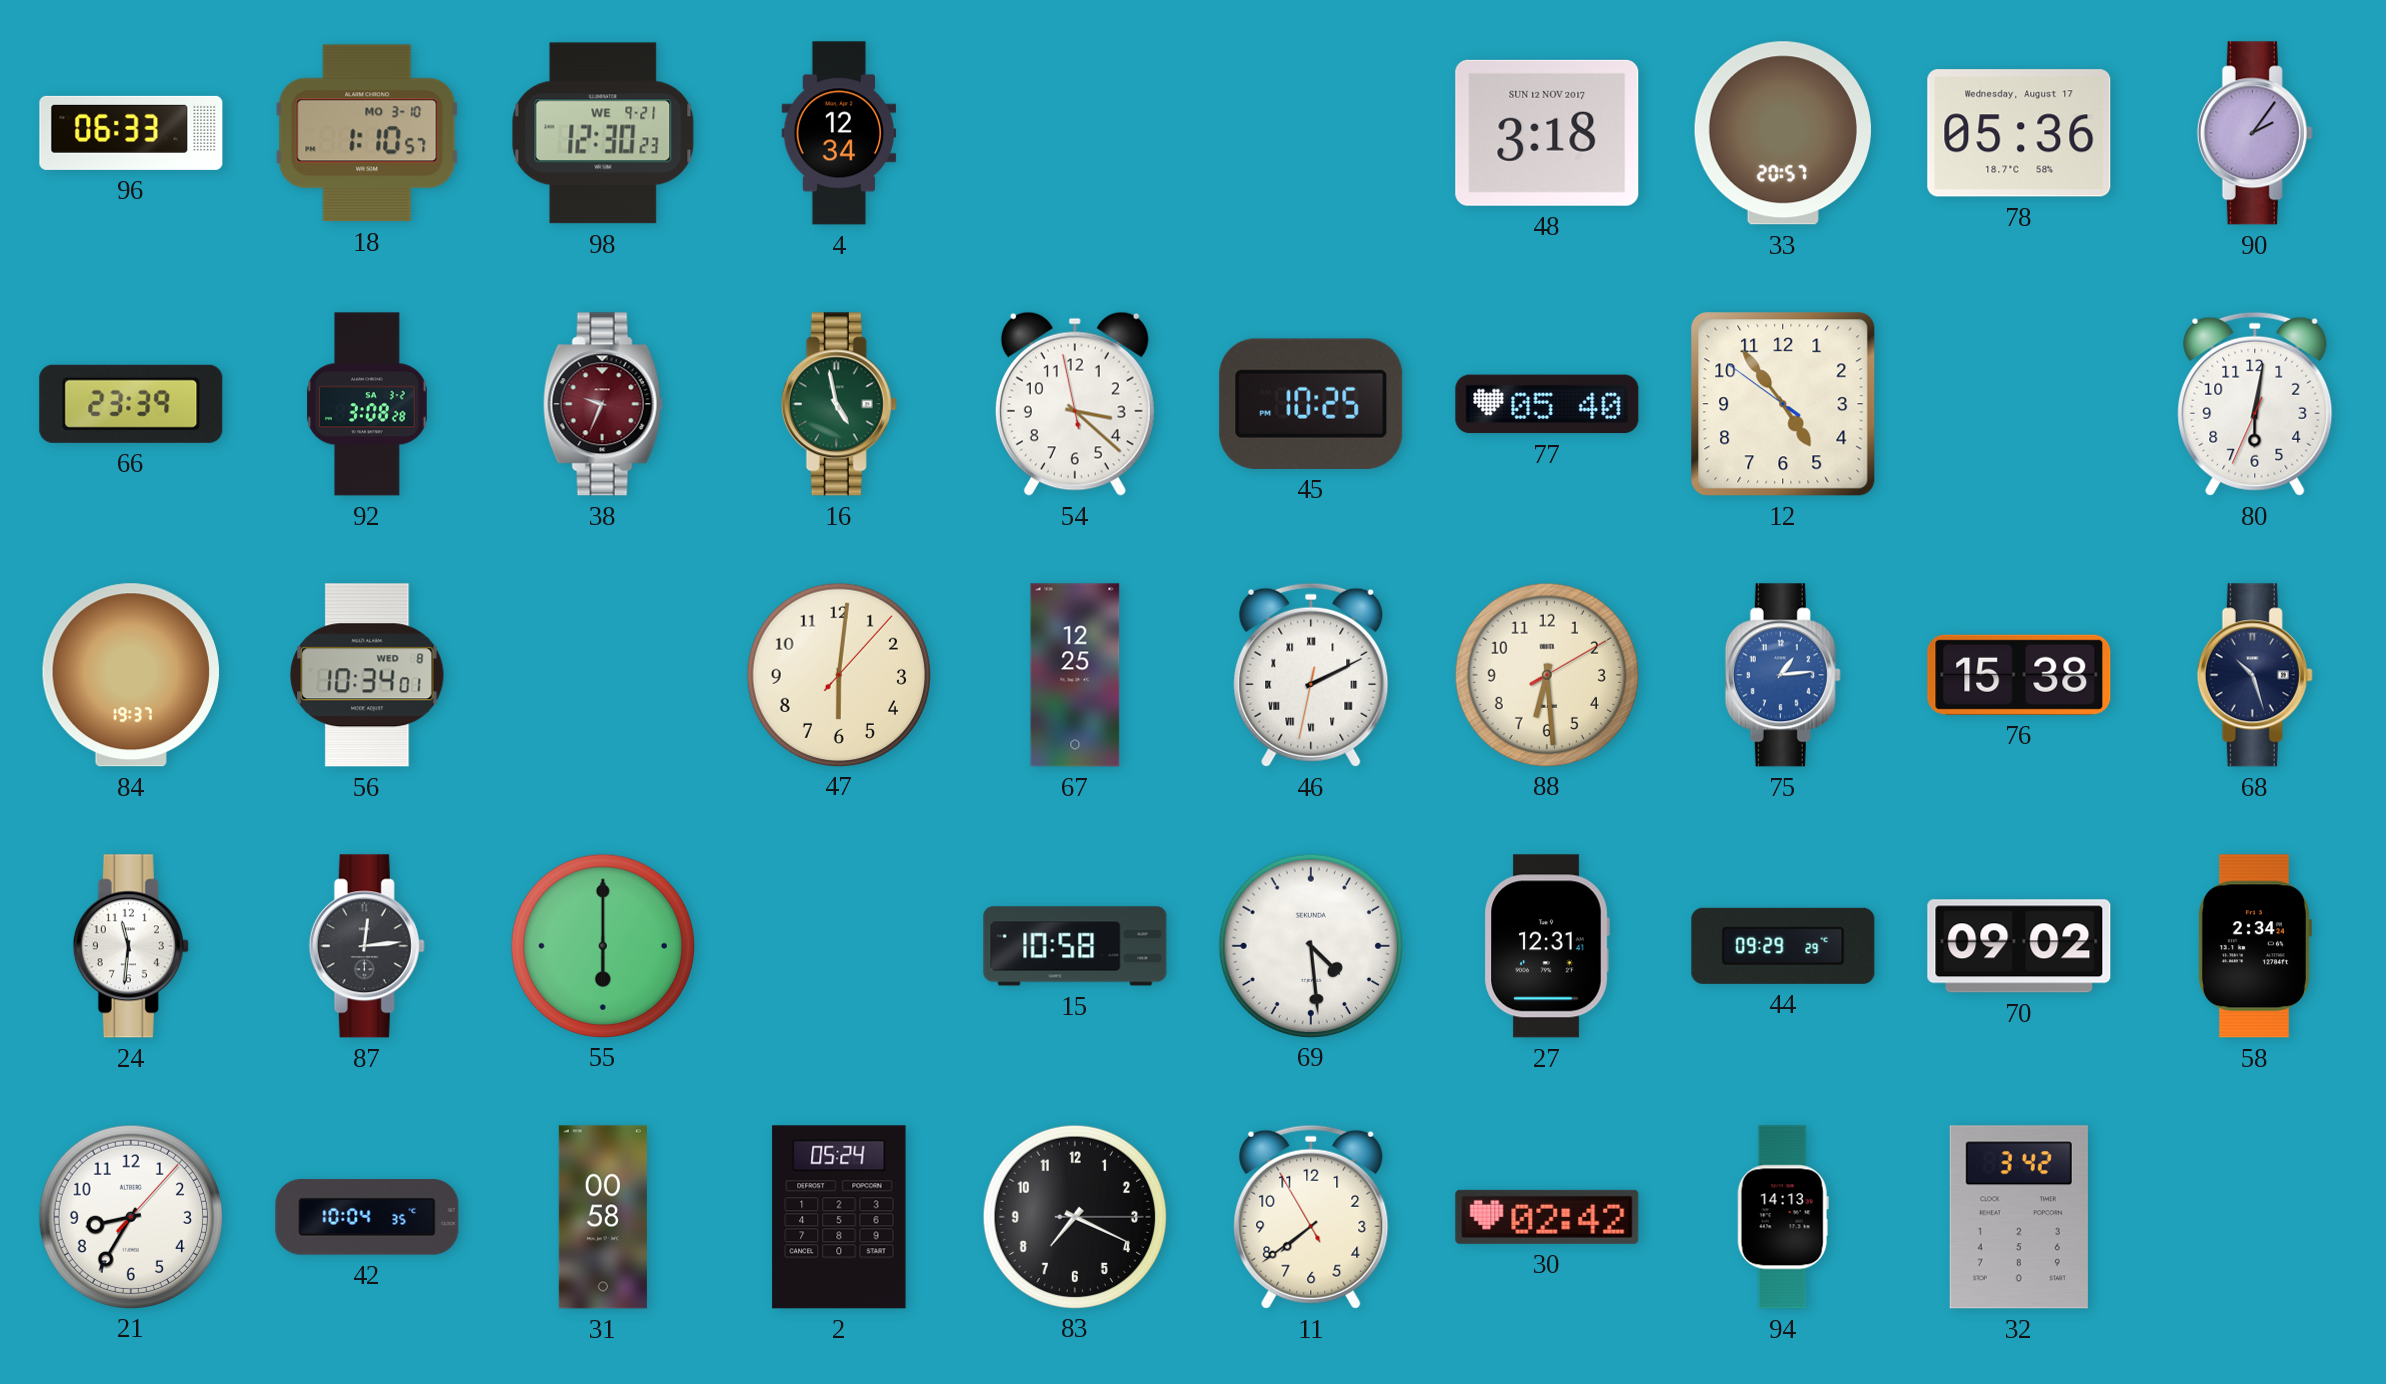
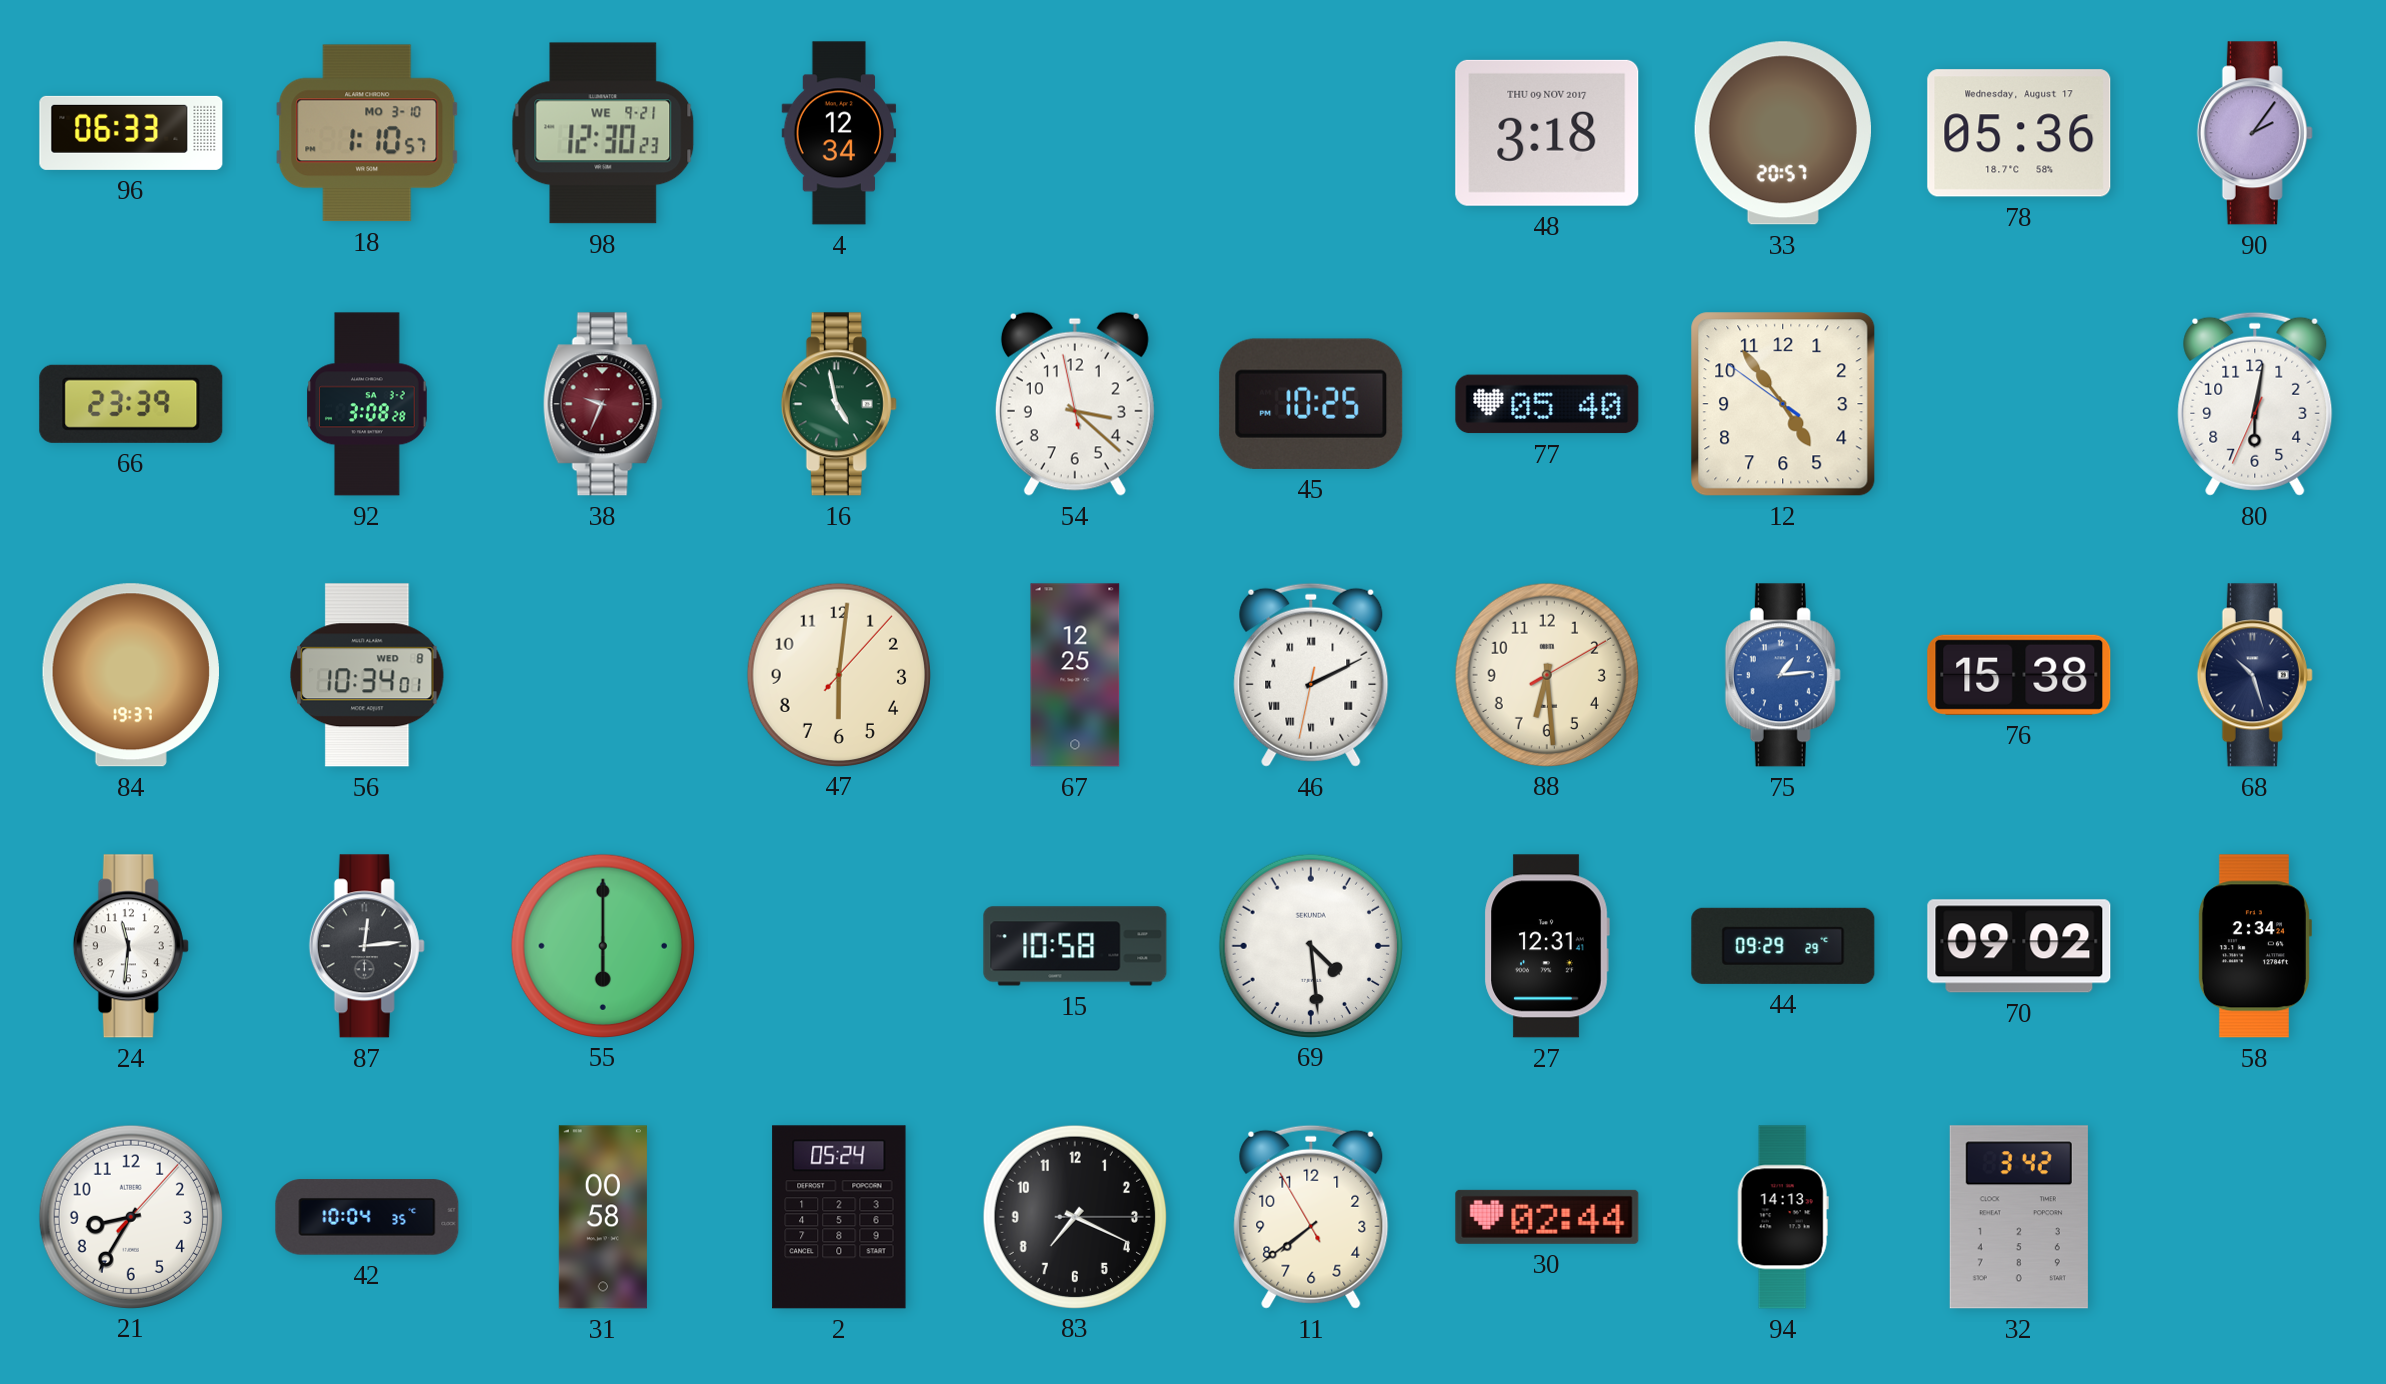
48 date: SUN 12 NOV 2017 -> THU 09 NOV 2017 (1547, 133)
30: 02:42 -> 02:44 (1547, 1217)
